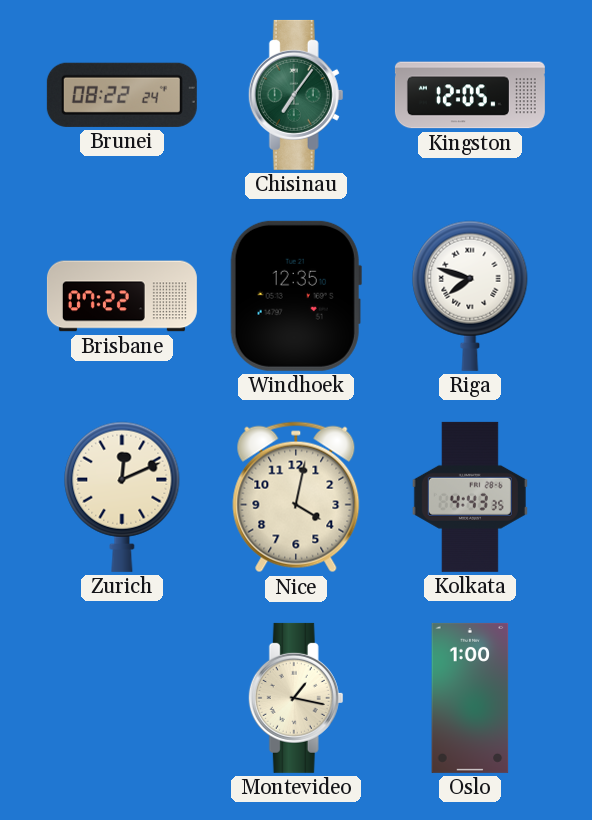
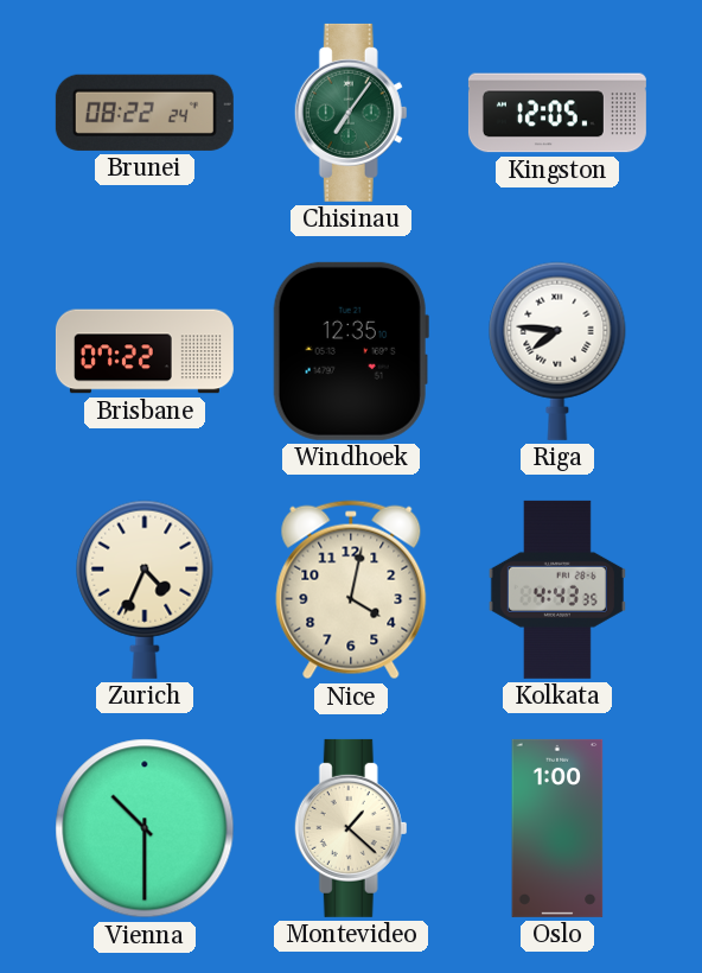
Riga: 7:48 -> 7:46 (557, 351)
Zurich: 12:11 -> 4:34 (145, 590)
Vienna: none -> 10:30 (145, 828)
Montevideo: 1:17 -> 1:22 (351, 828)
